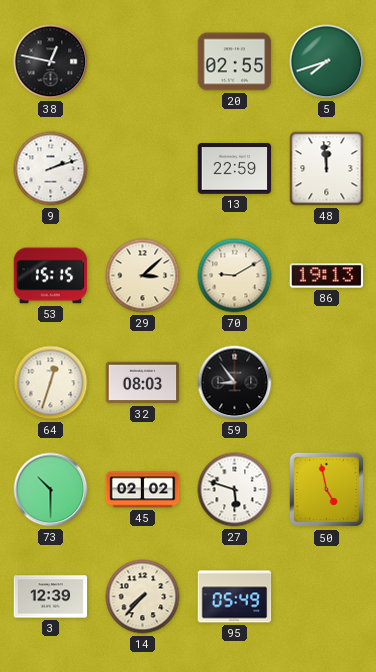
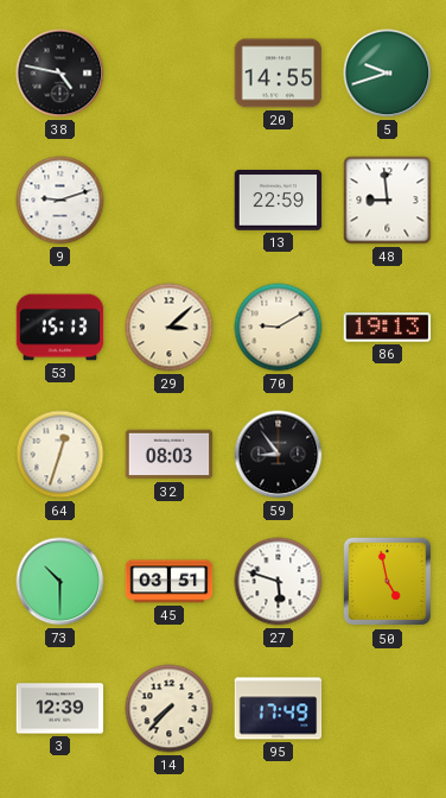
38: 12:47 -> 4:47 (60, 74)
20: 02:55 -> 14:55 (279, 74)
5: 7:42 -> 9:42 (388, 74)
9: 2:12 -> 9:12 (60, 201)
48: 11:59 -> 8:59 (388, 201)
53: 15:15 -> 15:13 (60, 328)
45: 02:02 -> 03:51 (170, 582)
95: 05:49 -> 17:49 (279, 709)
